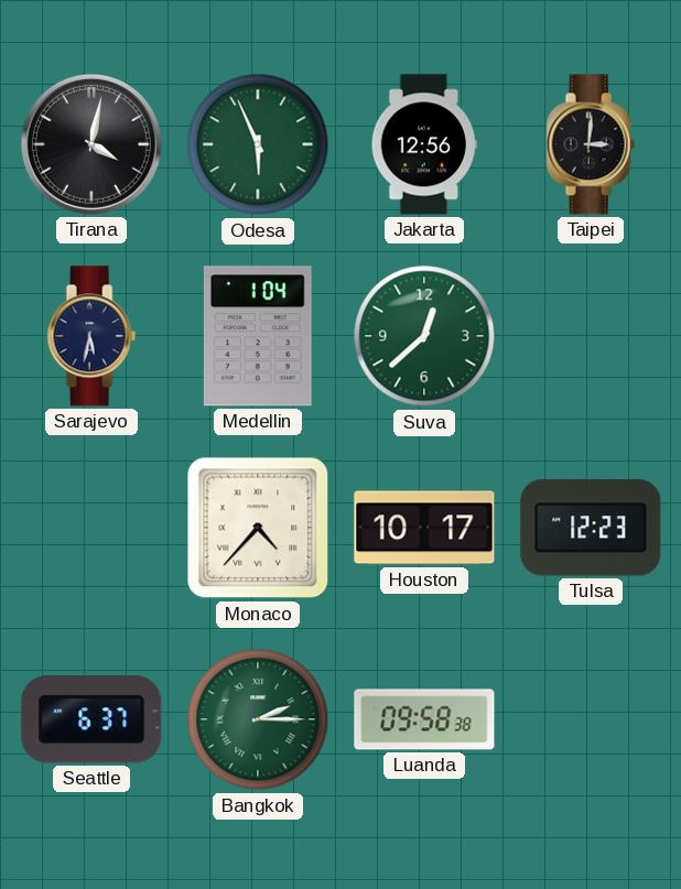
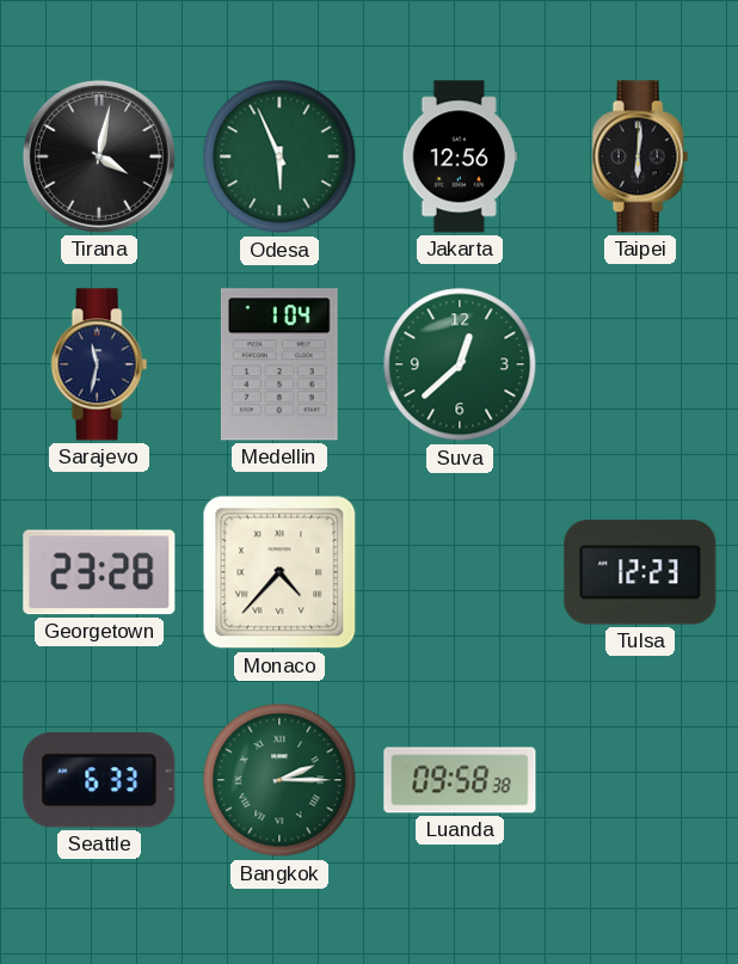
Taipei: 3:01 -> 6:01 (640, 156)
Sarajevo: 5:32 -> 11:32 (99, 364)
Georgetown: none -> 23:28 (99, 572)
Houston: 10:17 -> none (424, 528)
Seattle: 6:37 -> 6:33 (99, 780)
